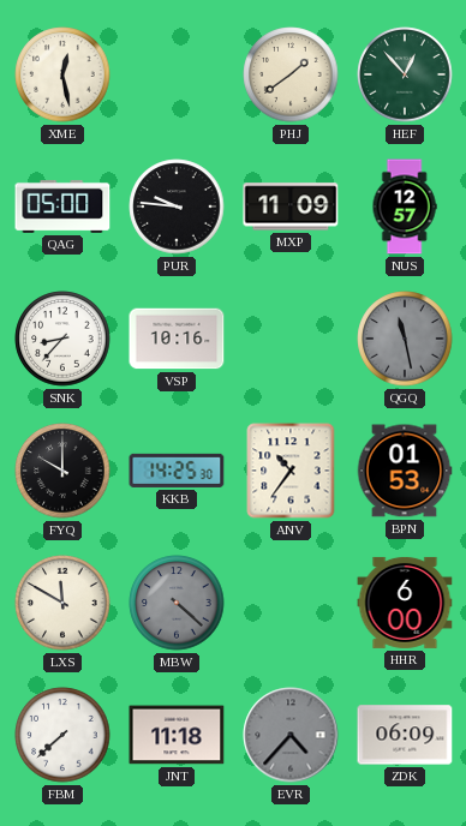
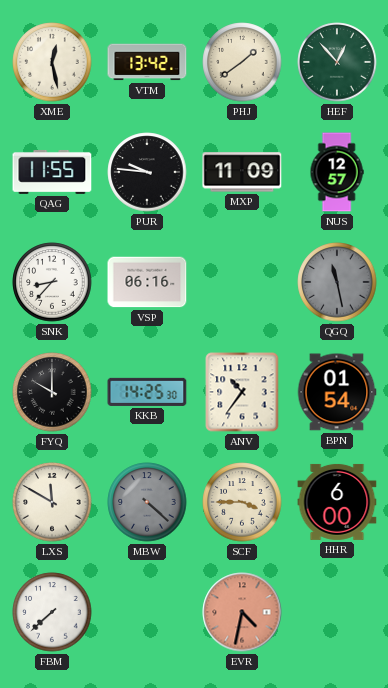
VTM: none -> 13:42 (147, 62)
QAG: 05:00 -> 11:55 (52, 172)
VSP: 10:16 -> 06:16 (147, 282)
BPN: 01:53 -> 01:54 (337, 392)
SCF: none -> 3:45 (242, 502)
JNT: 11:18 -> none (177, 735)
EVR: 4:37 -> 4:32 (242, 612)
EVR dial: grey -> salmon (242, 612)
ZDK: 06:09 -> none (405, 735)
